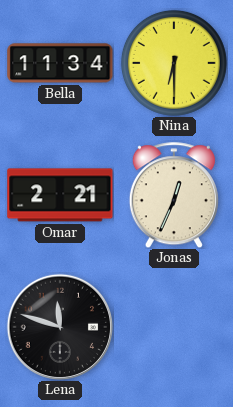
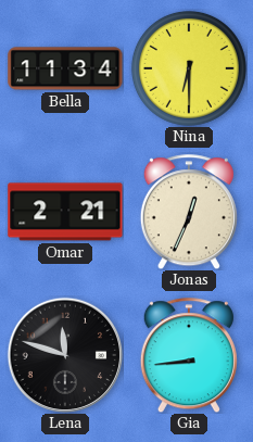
Gia: none -> 8:44 (189, 355)
